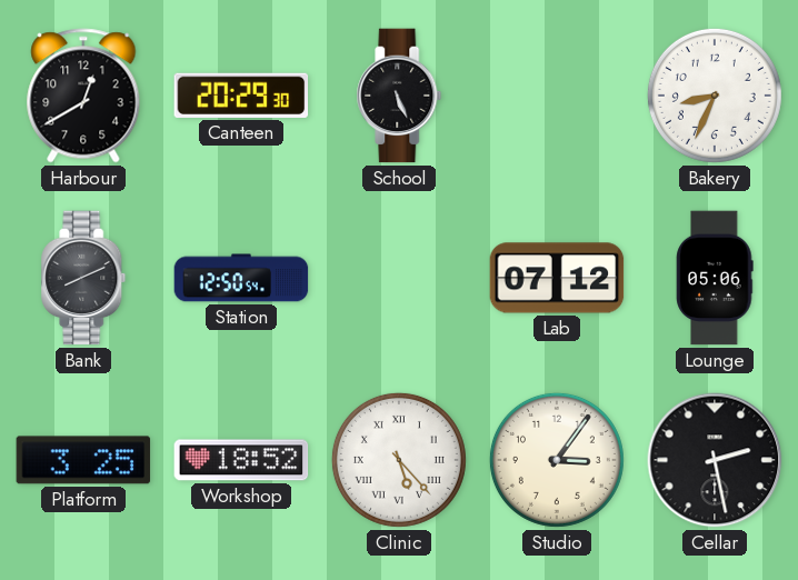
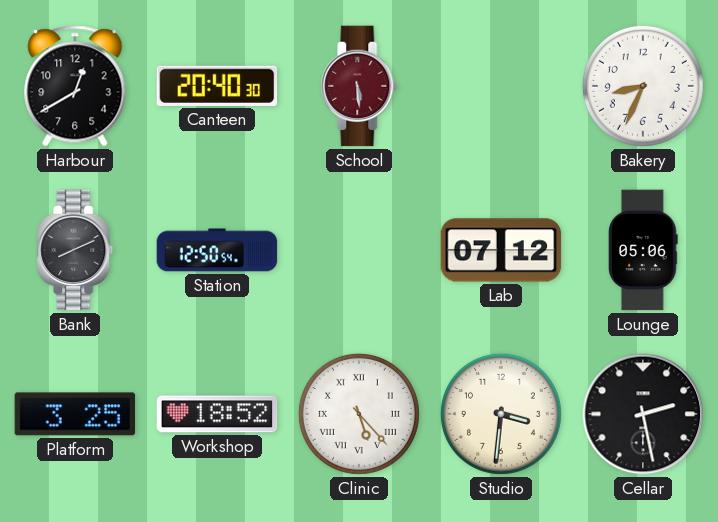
Canteen: 20:29 -> 20:40 (217, 86)
School: 5:26 -> 5:29 (359, 86)
School dial: black -> burgundy (359, 86)
Studio: 3:06 -> 3:31 (501, 414)
